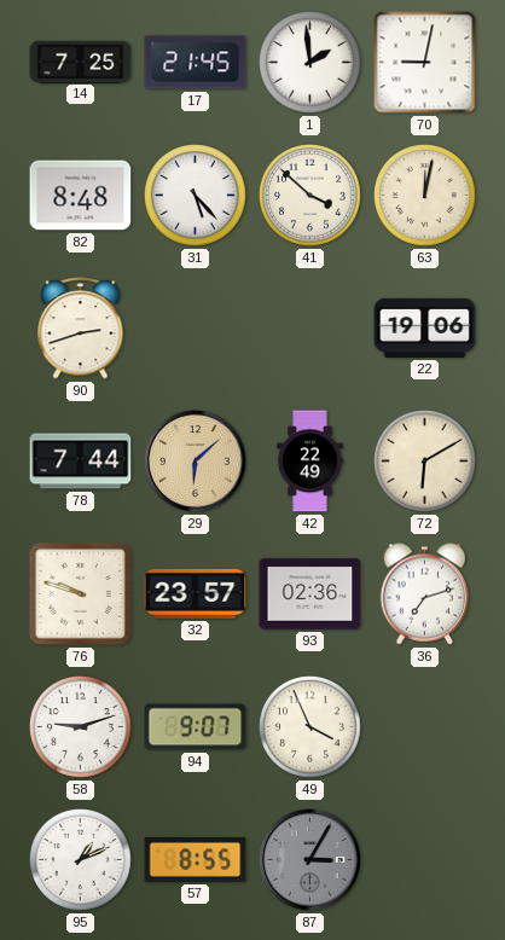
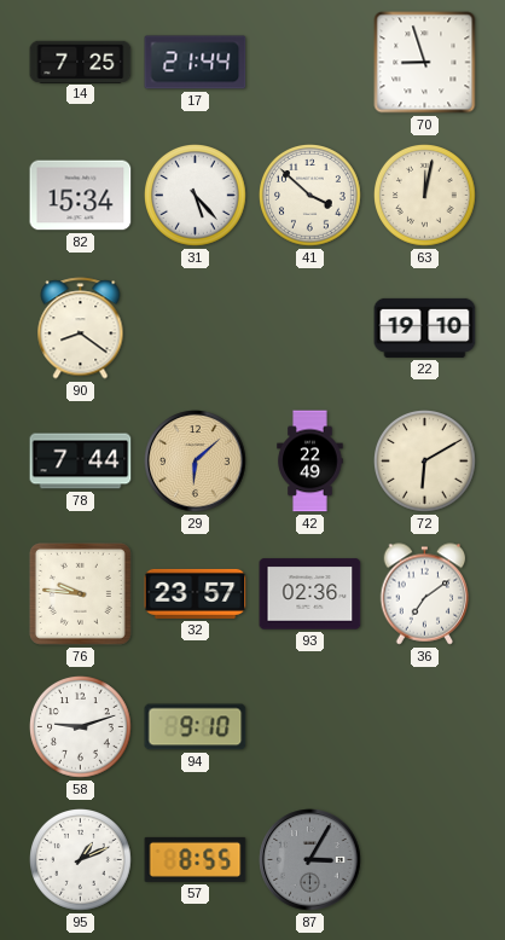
17: 21:45 -> 21:44 (196, 63)
1: 1:59 -> none (310, 63)
70: 9:02 -> 8:57 (425, 63)
82: 8:48 -> 15:34 (81, 196)
90: 2:42 -> 8:21 (81, 329)
22: 19:06 -> 19:10 (425, 327)
76: 9:48 -> 9:46 (80, 593)
36: 7:12 -> 7:09 (425, 594)
94: 9:07 -> 9:10 (196, 727)
49: 3:56 -> none (310, 727)
